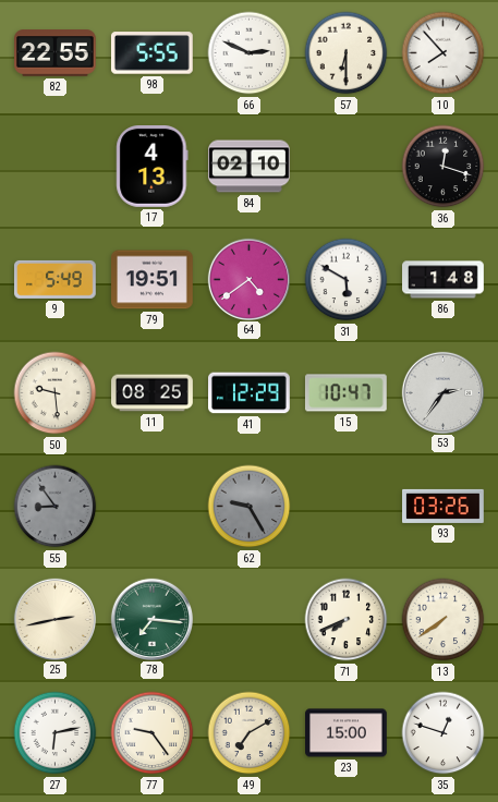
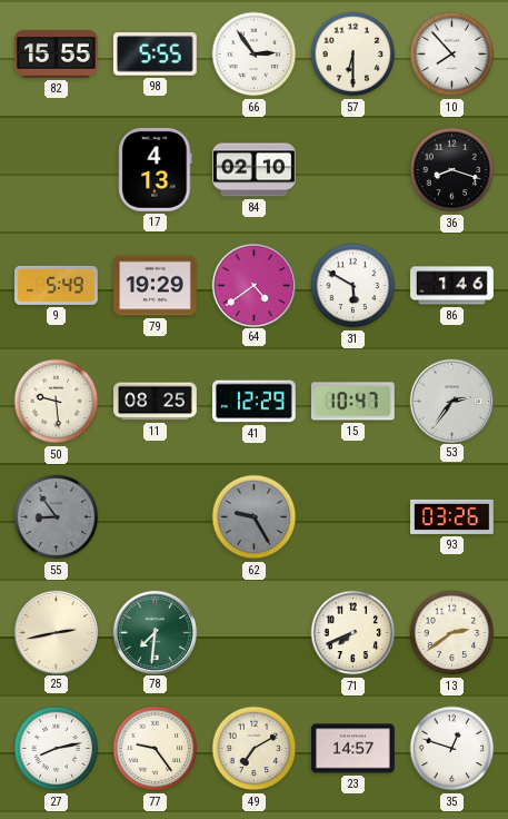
82: 22:55 -> 15:55 (57, 55)
66: 2:49 -> 2:54 (255, 55)
36: 12:18 -> 8:18 (452, 170)
79: 19:51 -> 19:29 (156, 286)
86: 1:48 -> 1:46 (452, 286)
78: 7:16 -> 7:31 (155, 632)
13: 7:39 -> 2:39 (452, 633)
27: 6:13 -> 8:13 (57, 749)
23: 15:00 -> 14:57 (353, 749)
